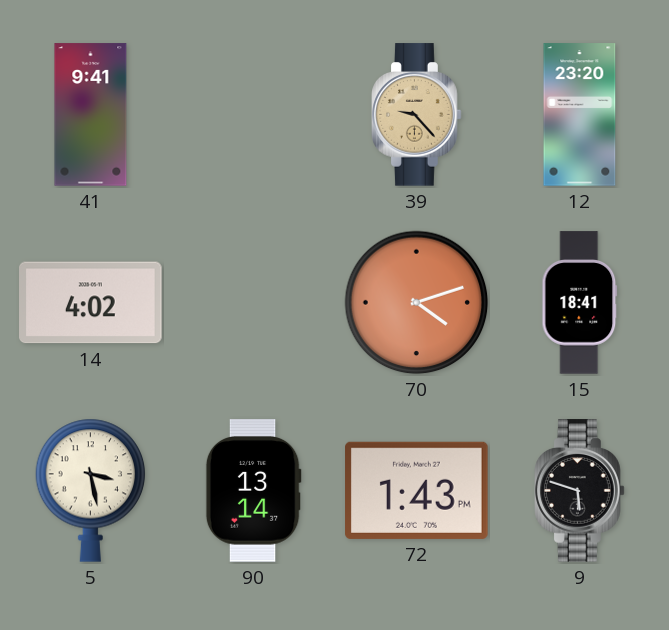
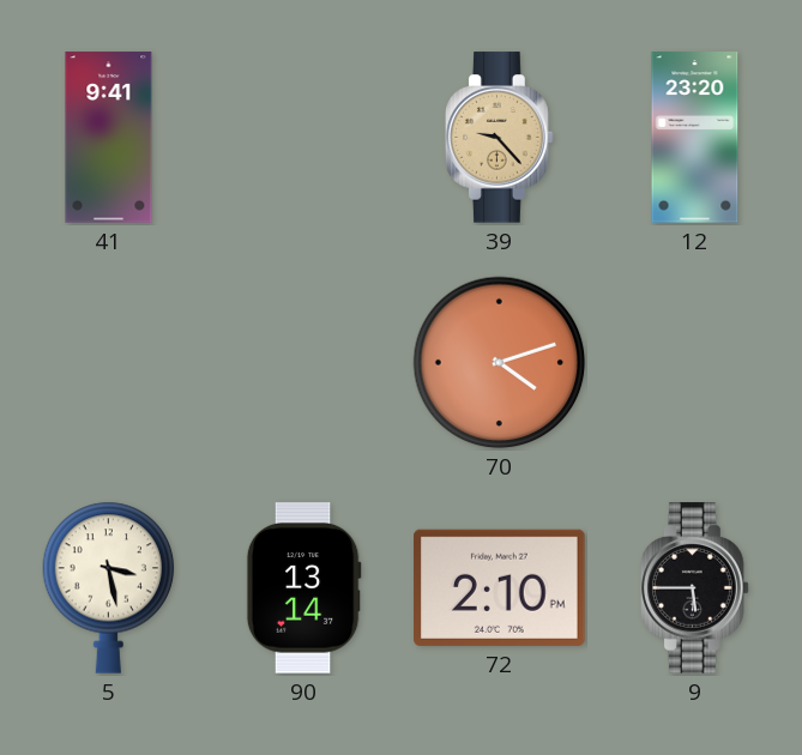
14: 4:02 -> none (91, 303)
15: 18:41 -> none (580, 303)
72: 1:43 -> 2:10 (500, 587)
9: 5:48 -> 5:45 (695, 588)
